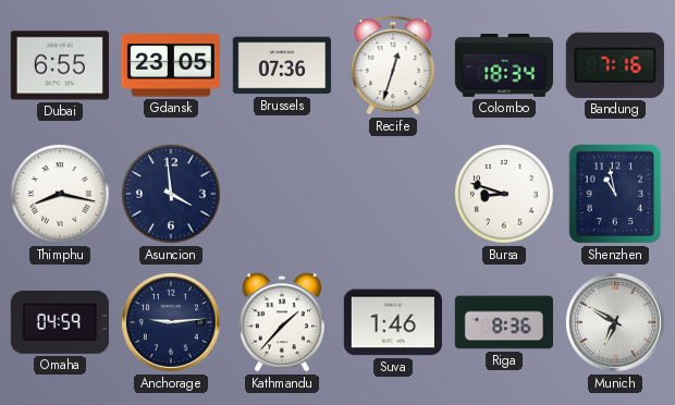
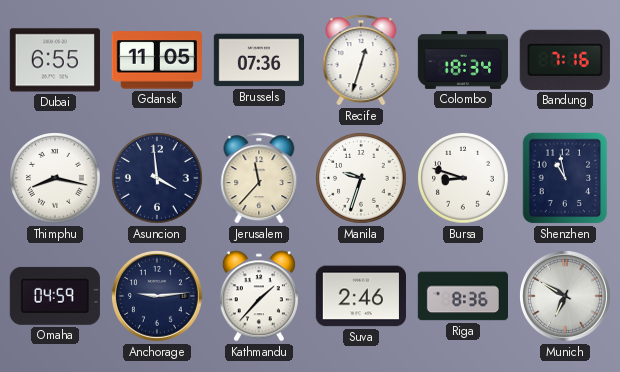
Gdansk: 23:05 -> 11:05 (157, 60)
Jerusalem: none -> 11:37 (259, 178)
Manila: none -> 9:33 (362, 179)
Suva: 1:46 -> 2:46 (361, 296)
